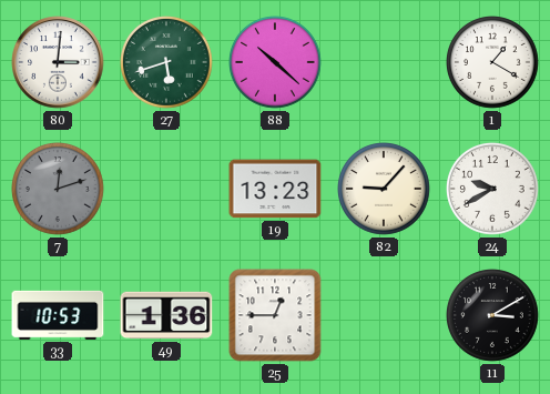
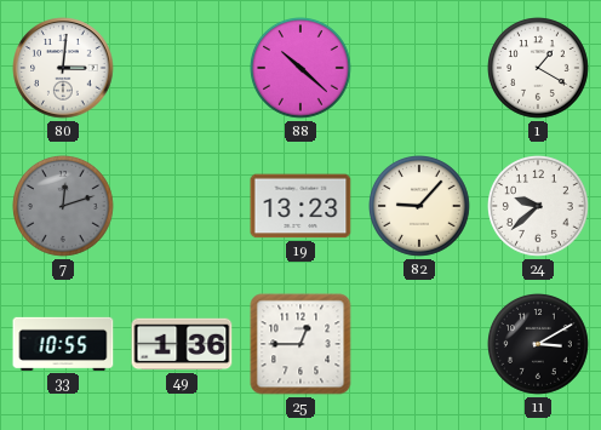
27: 5:42 -> none (167, 63)
24: 9:40 -> 9:38 (539, 207)
33: 10:53 -> 10:55 (63, 344)
